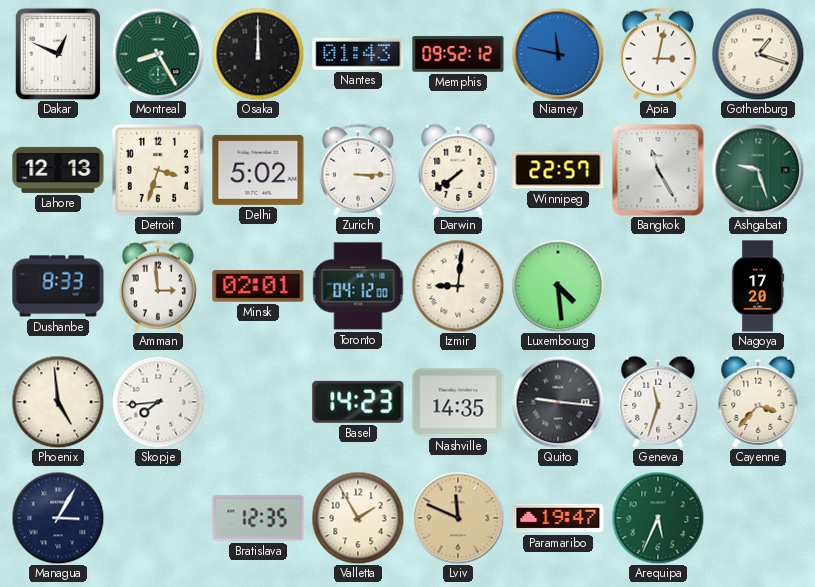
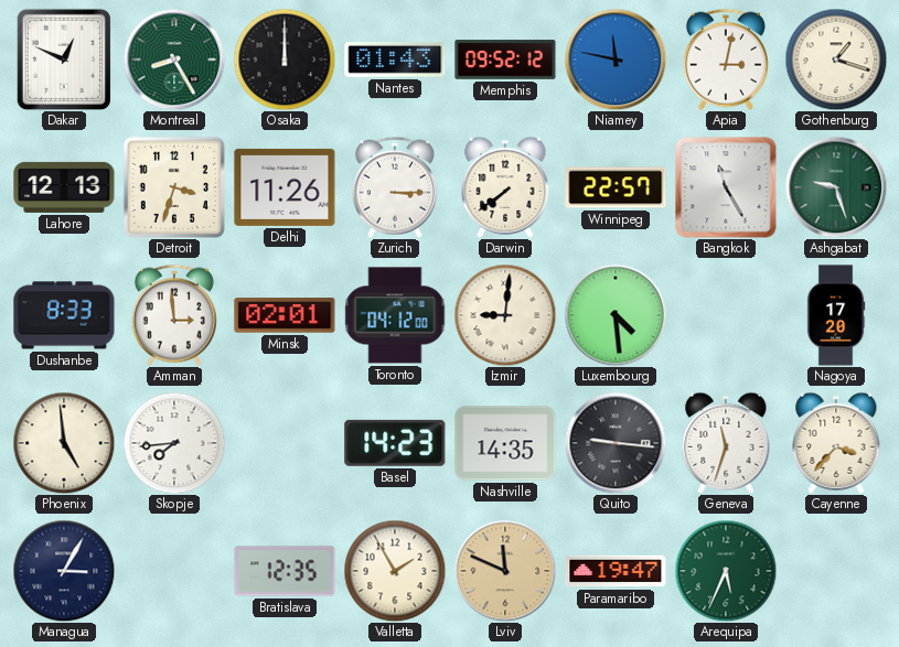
Delhi: 5:02 -> 11:26 (285, 187)
